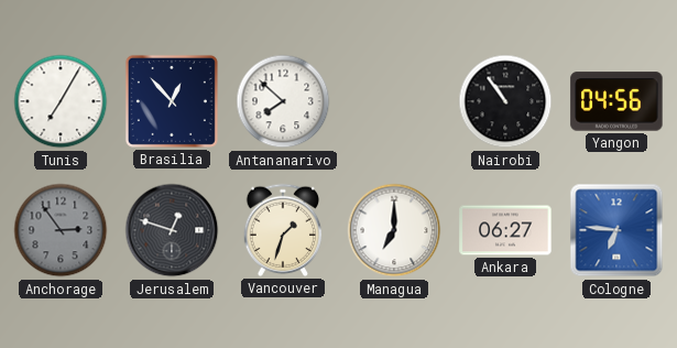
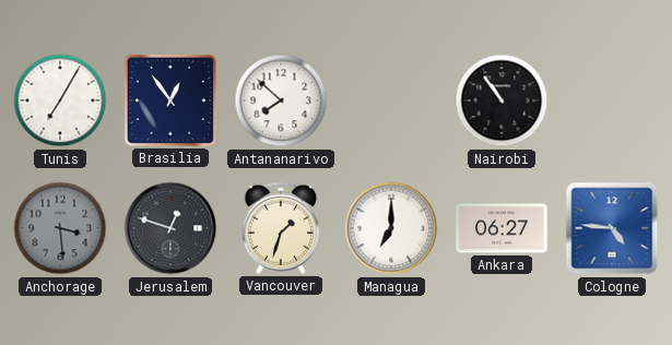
Brasilia: 12:53 -> 12:54 (170, 100)
Yangon: 04:56 -> none (616, 101)
Anchorage: 2:54 -> 3:29 (60, 228)
Cologne: 6:46 -> 4:46 (612, 228)
